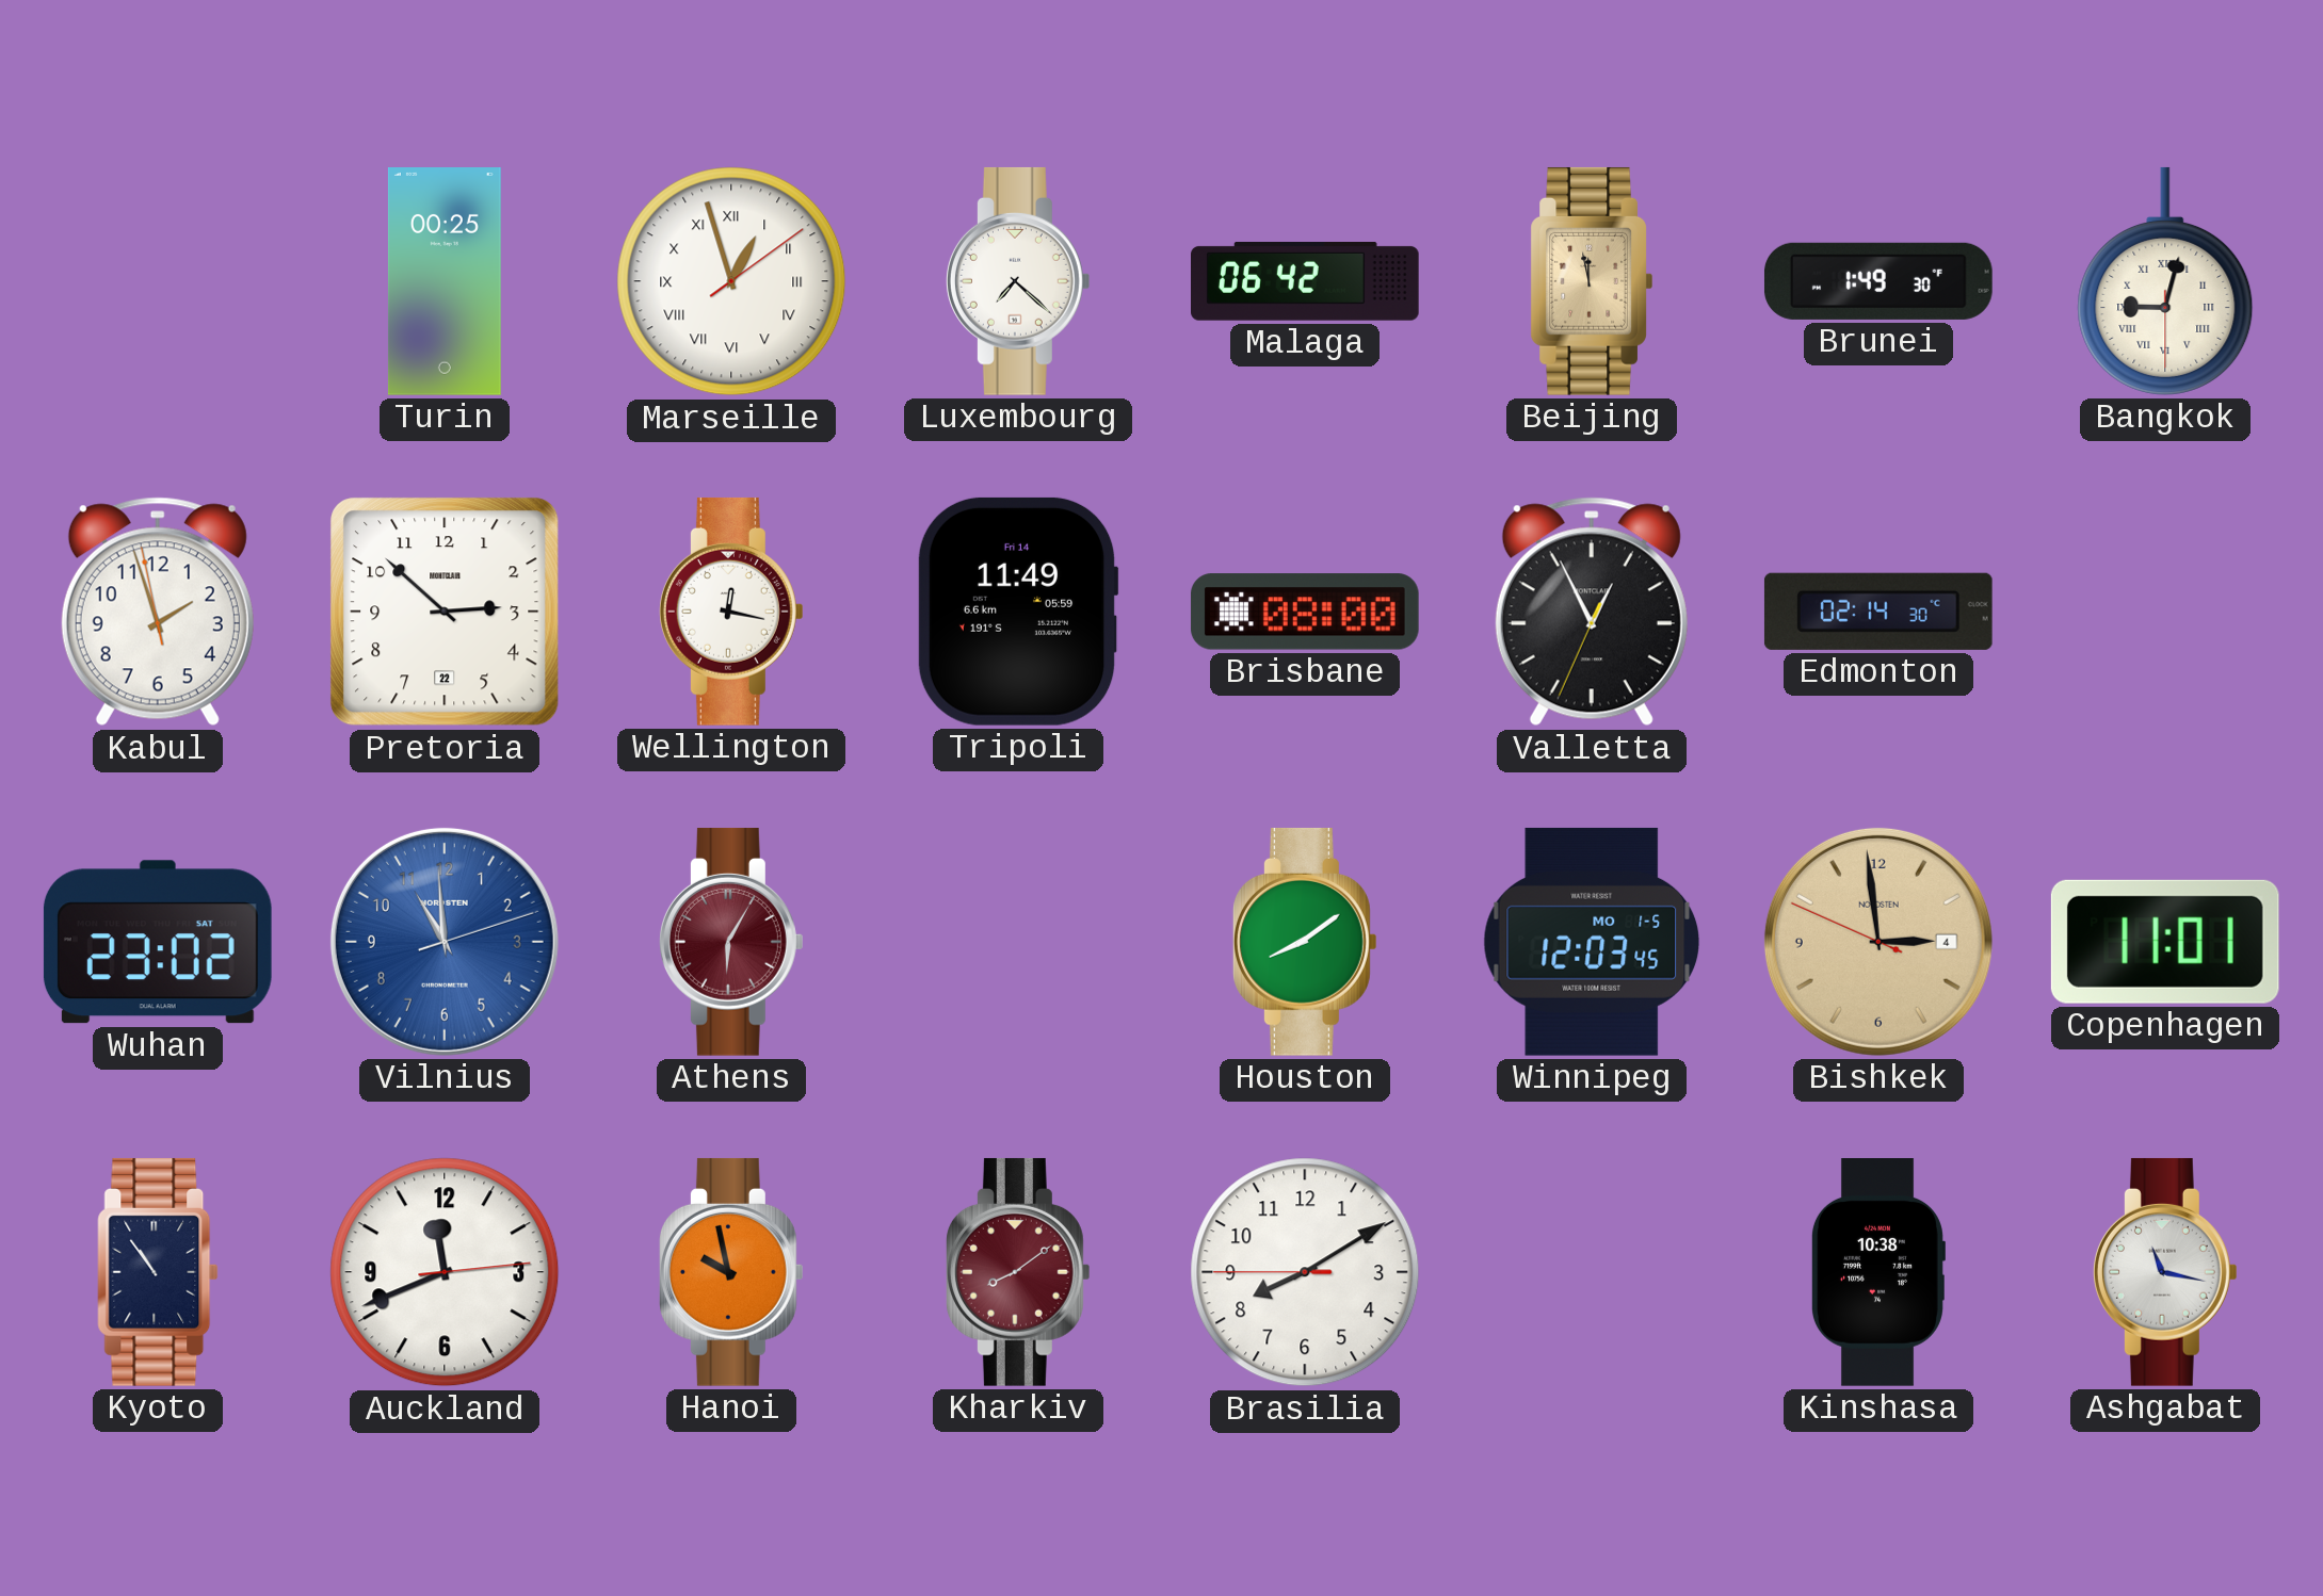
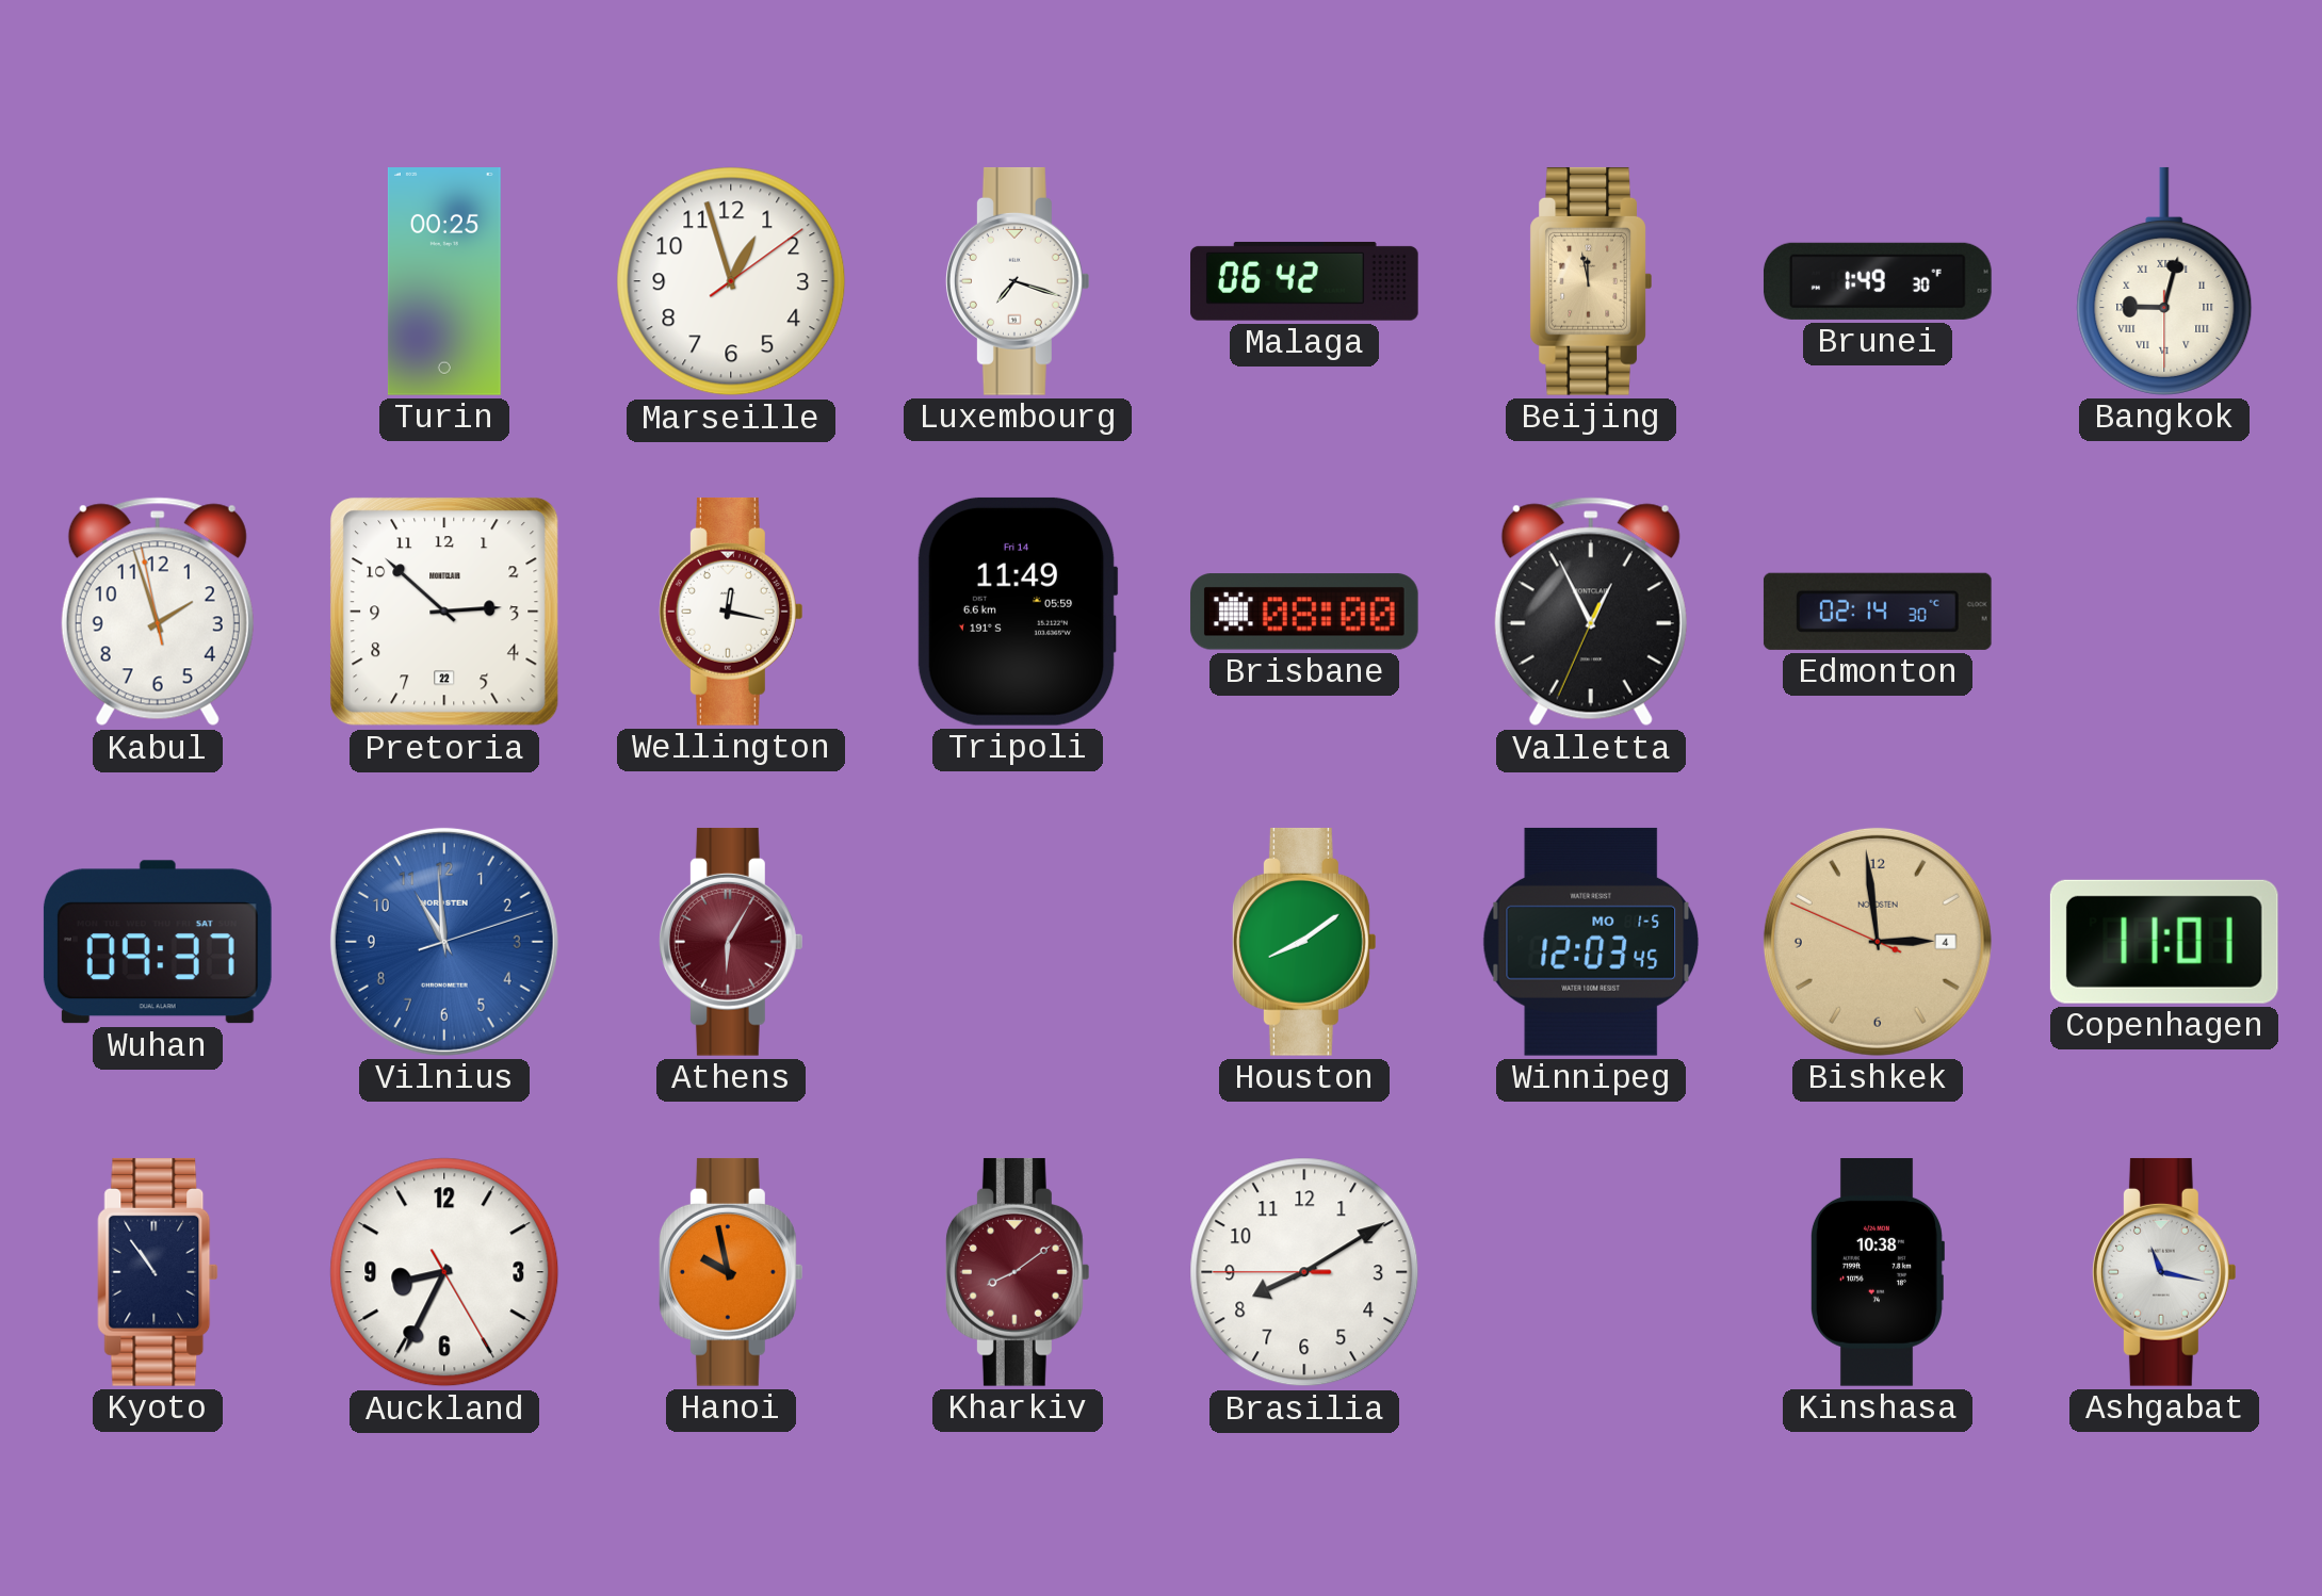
Marseille numerals: Roman -> Arabic (731, 281)
Luxembourg: 7:22 -> 7:18 (1018, 281)
Wuhan: 23:02 -> 09:37 (158, 942)
Auckland: 11:41 -> 8:34 (444, 1272)
